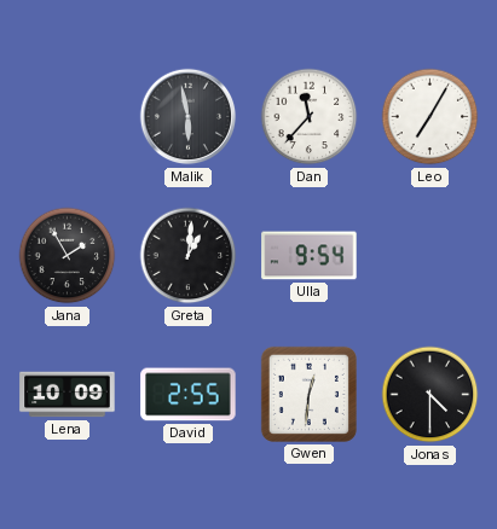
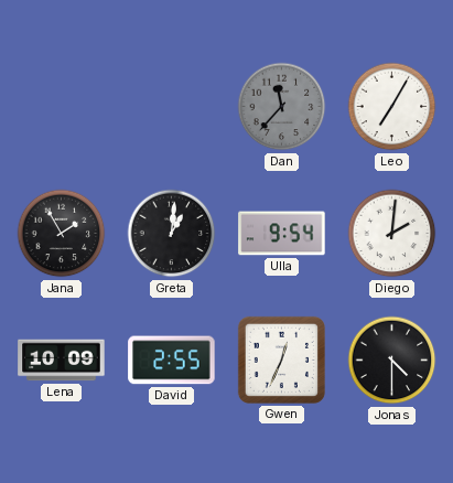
Malik: 5:58 -> none (189, 117)
Dan dial: white -> grey (282, 107)
Diego: none -> 2:01 (392, 234)
Gwen: 12:31 -> 12:34 (281, 359)
